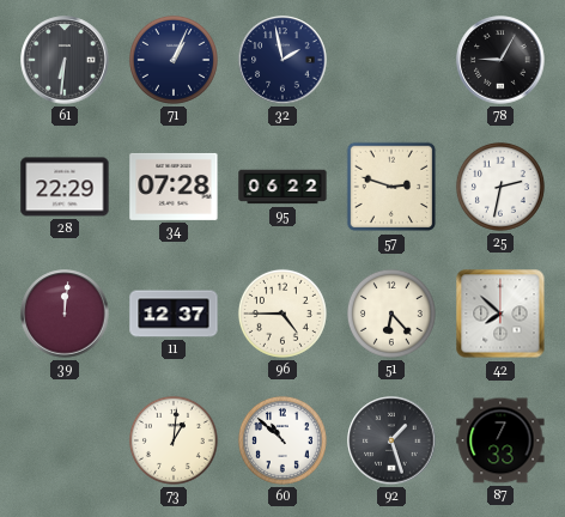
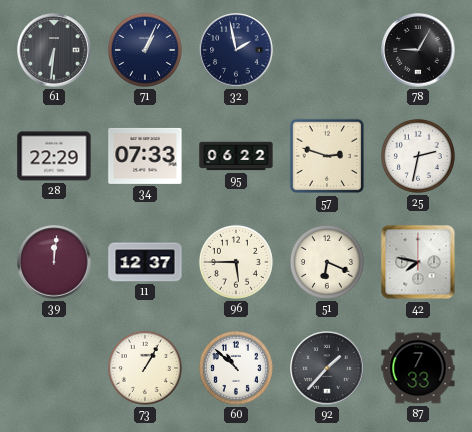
34: 07:28 -> 07:33 (145, 156)
96: 4:45 -> 5:45 (236, 262)
51: 6:23 -> 6:19 (327, 262)
42: 7:52 -> 7:47 (418, 262)
73: 1:01 -> 1:05 (145, 368)
92: 1:27 -> 1:37 (327, 368)
